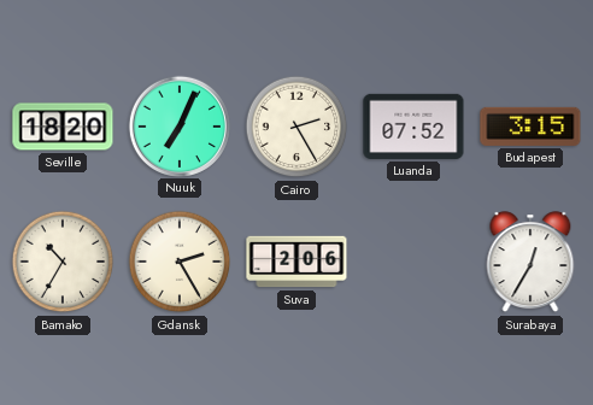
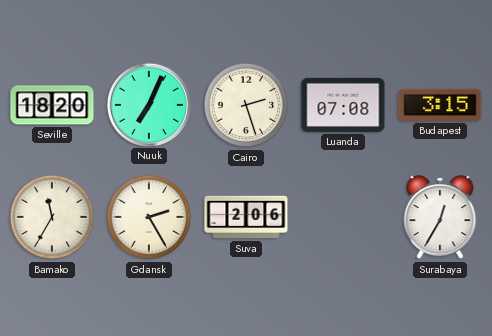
Cairo: 2:25 -> 2:27 (246, 105)
Luanda: 07:52 -> 07:08 (343, 105)
Bamako: 10:35 -> 11:35 (52, 217)
